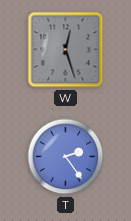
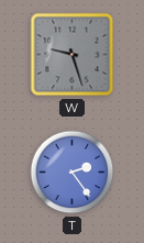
W: 12:27 -> 9:27 (73, 55)
